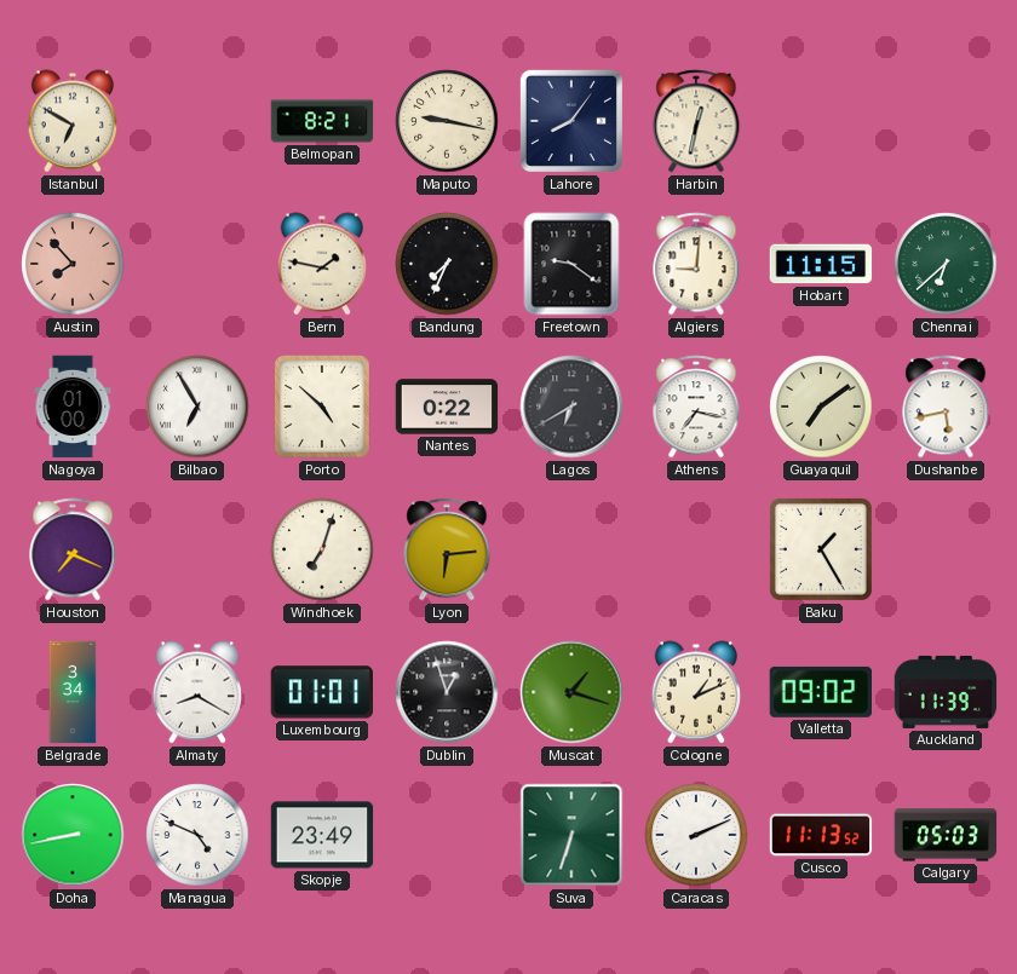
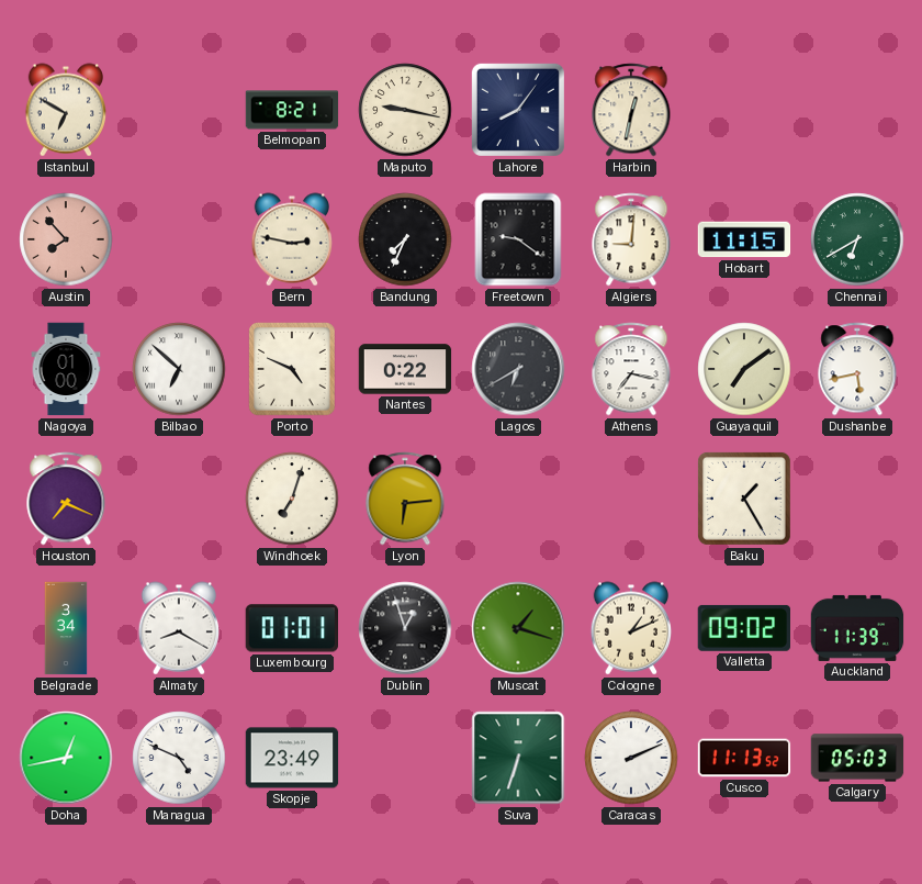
Bern: 1:47 -> 2:47 (292, 239)
Chennai: 6:38 -> 6:40 (857, 239)
Bilbao: 6:55 -> 6:52 (179, 369)
Porto: 4:52 -> 4:49 (293, 370)
Doha: 8:43 -> 12:43 (66, 758)
